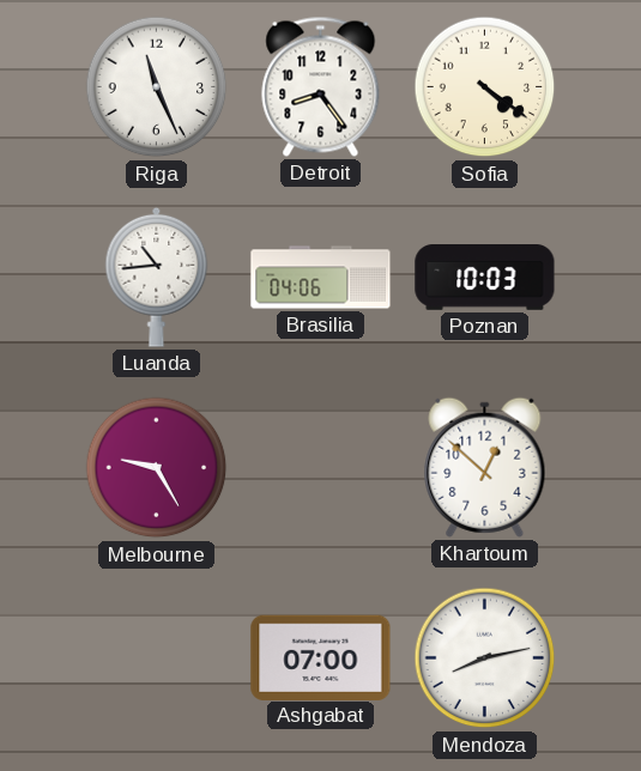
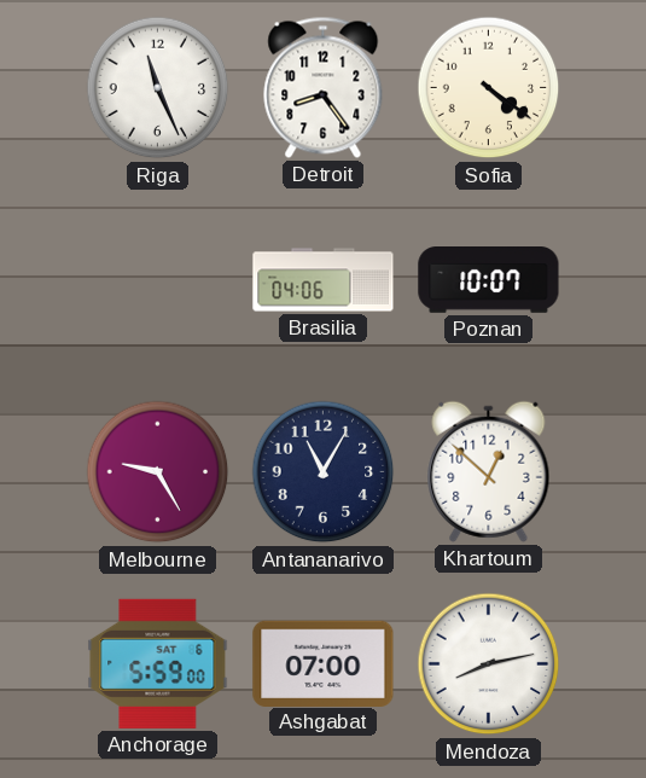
Luanda: 10:44 -> none (157, 277)
Poznan: 10:03 -> 10:07 (489, 280)
Antananarivo: none -> 11:05 (324, 472)
Anchorage: none -> 5:59 (158, 663)
